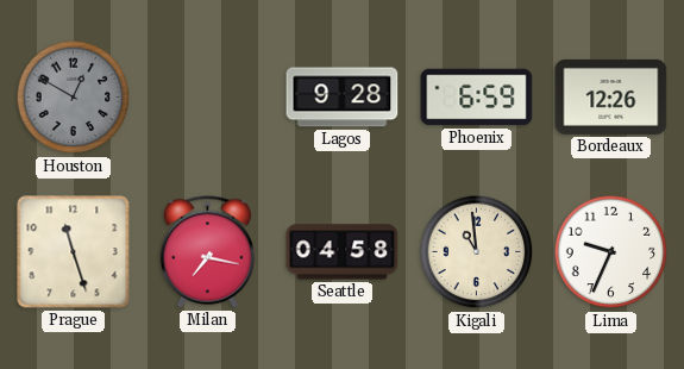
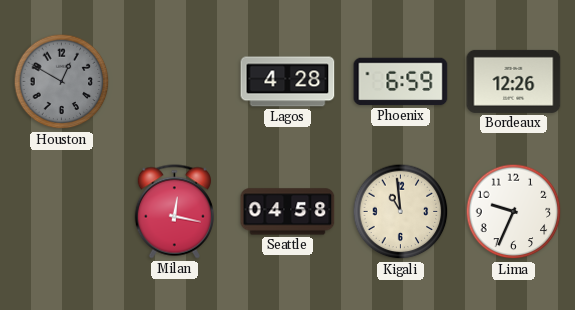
Lagos: 9:28 -> 4:28 (288, 82)
Prague: 11:27 -> none (74, 252)
Milan: 7:17 -> 12:17 (174, 212)
